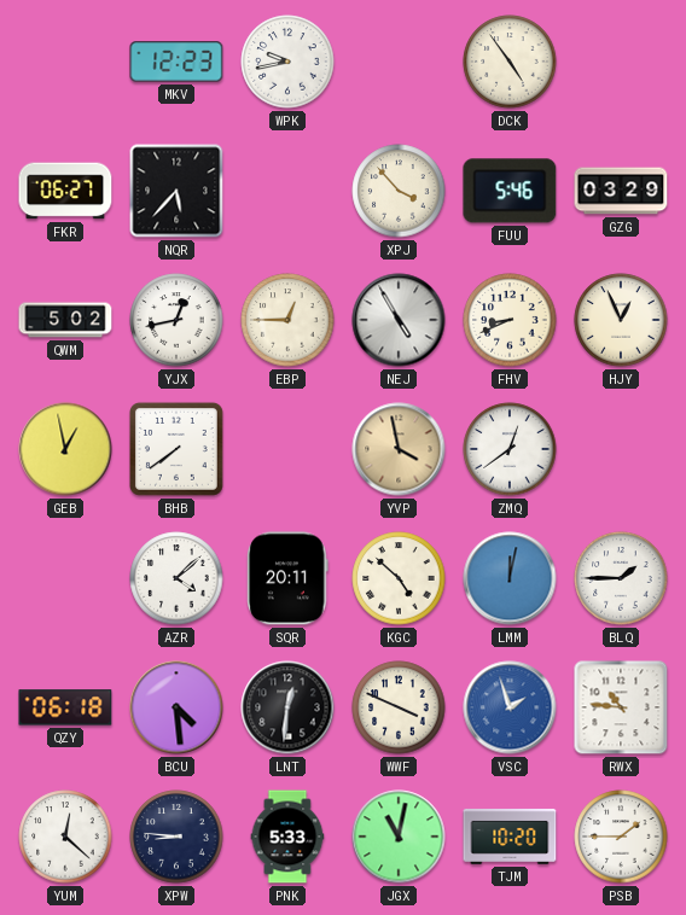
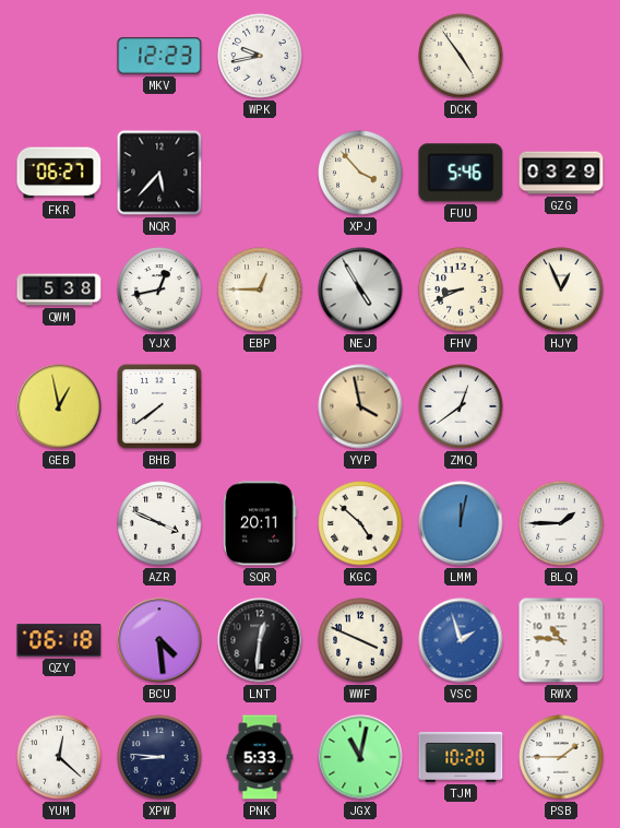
QWM: 5:02 -> 5:38 (59, 289)
AZR: 4:08 -> 3:49 (159, 523)
